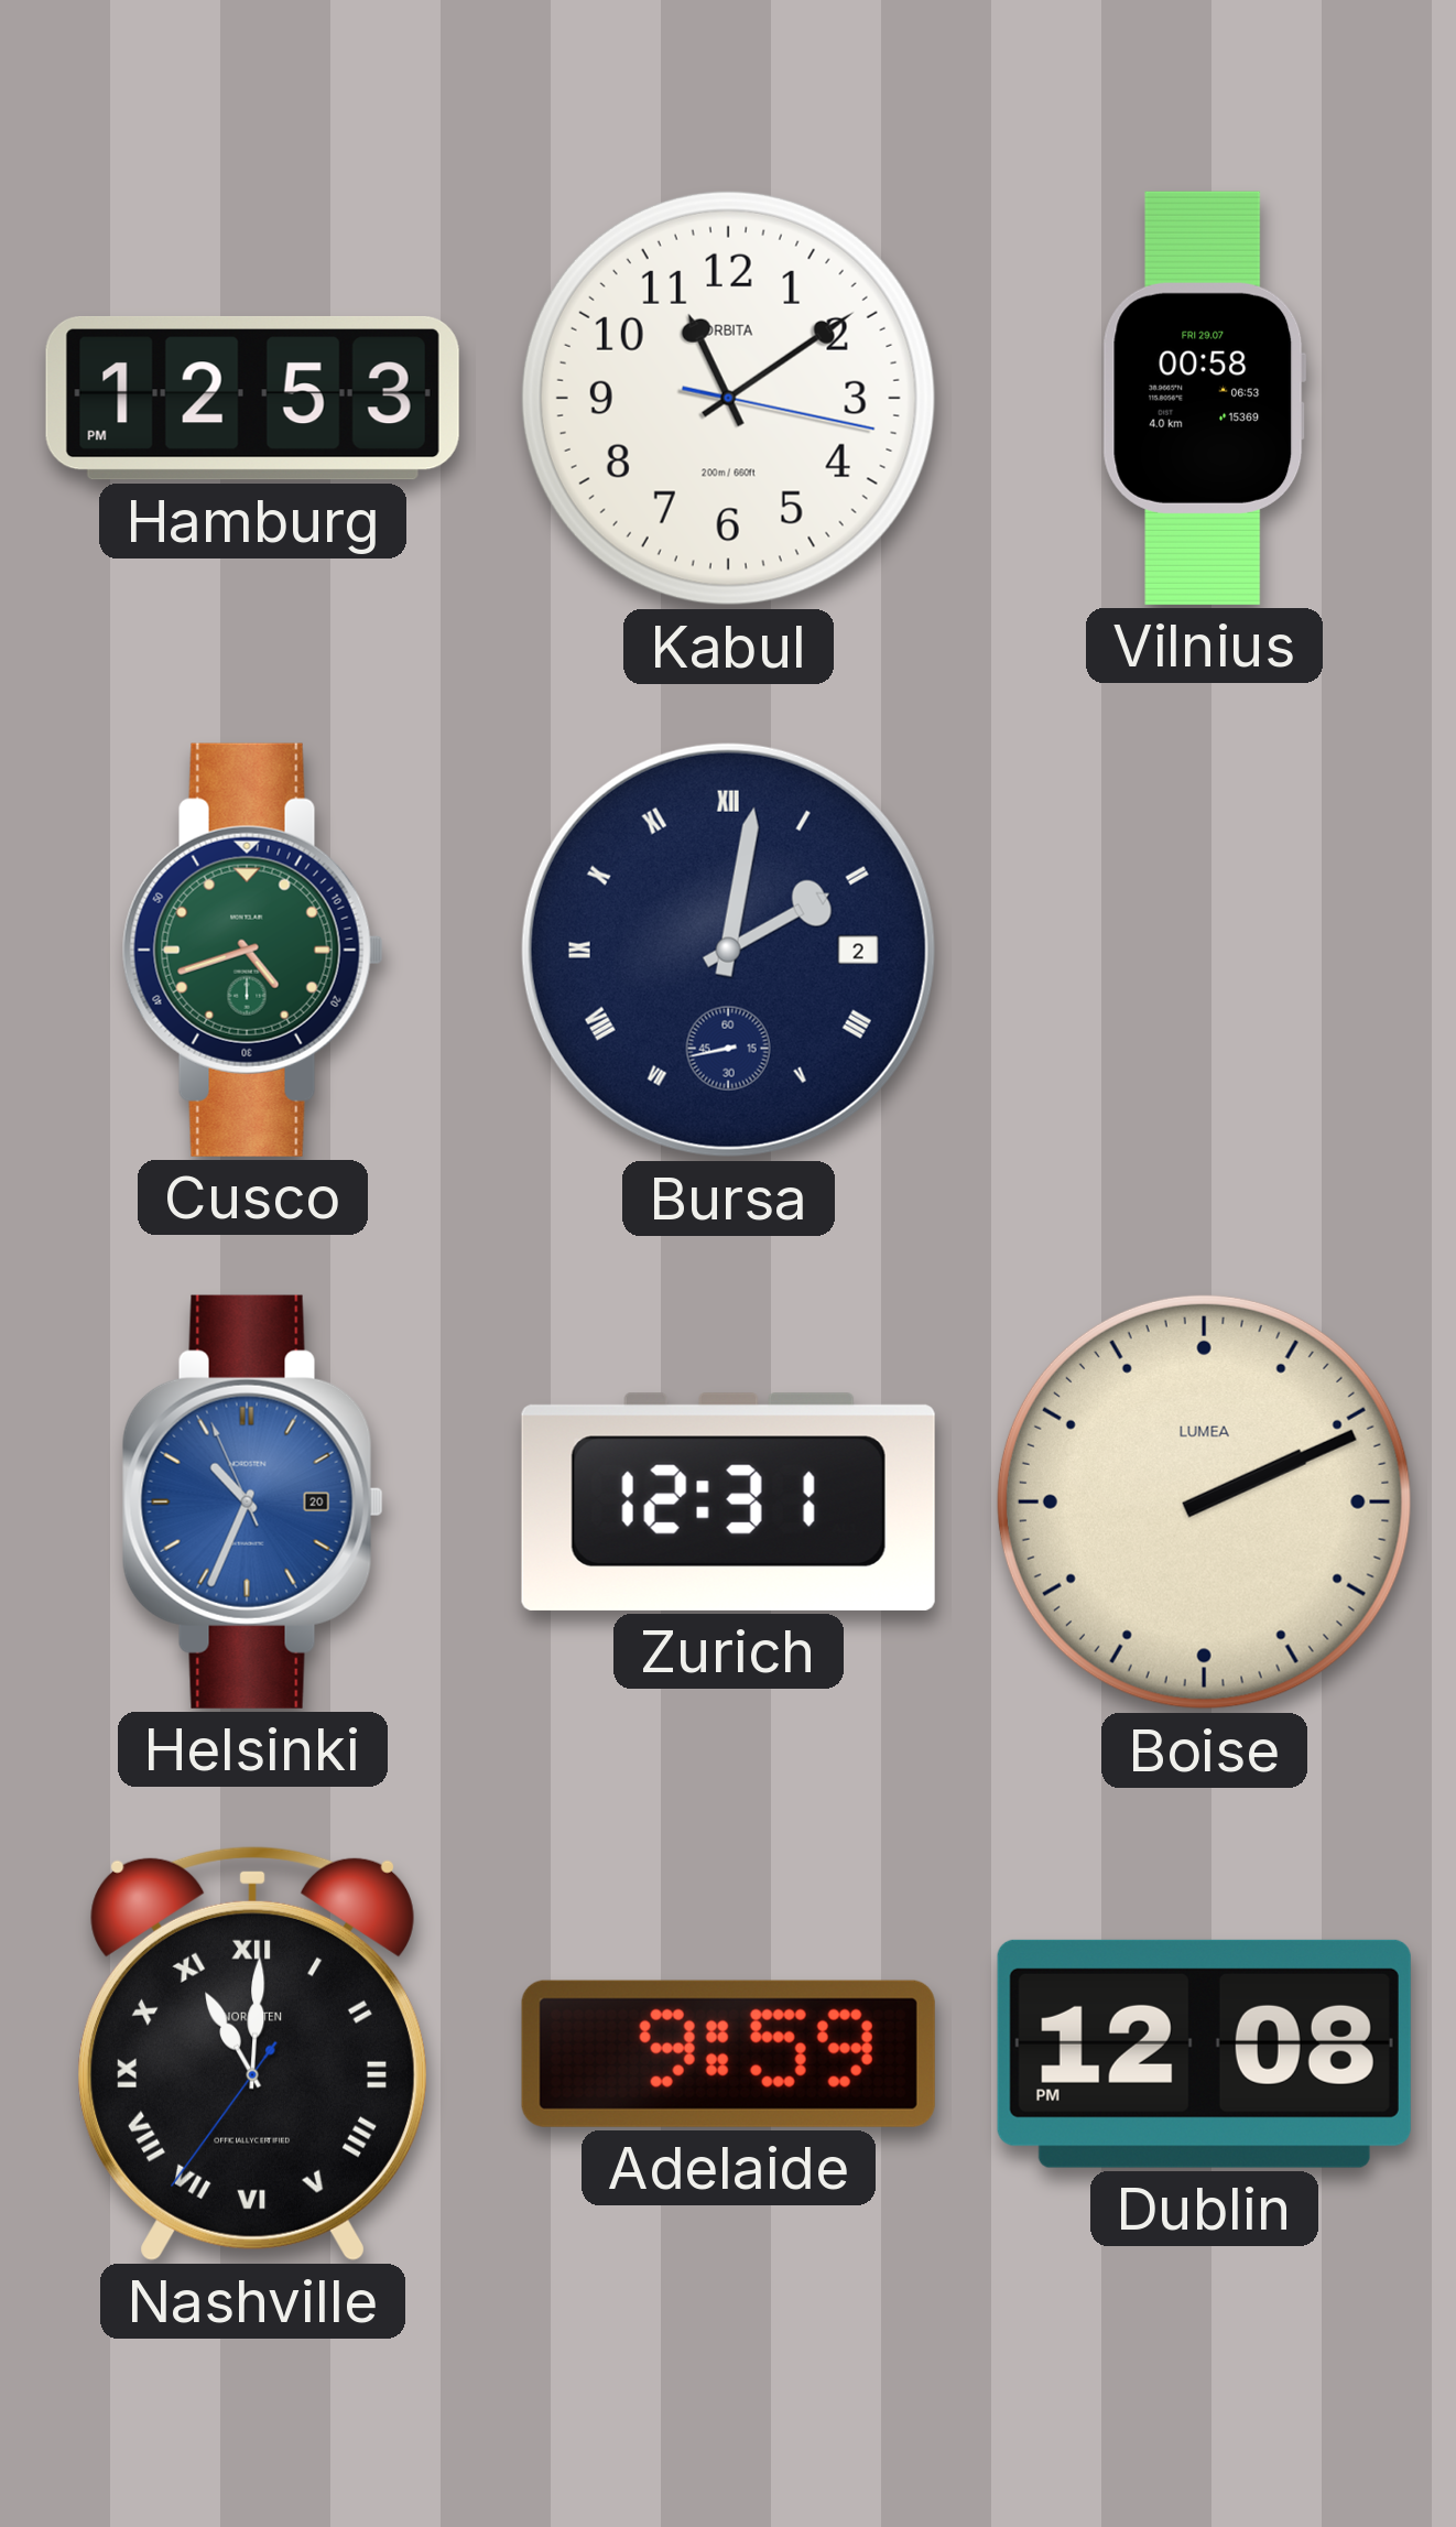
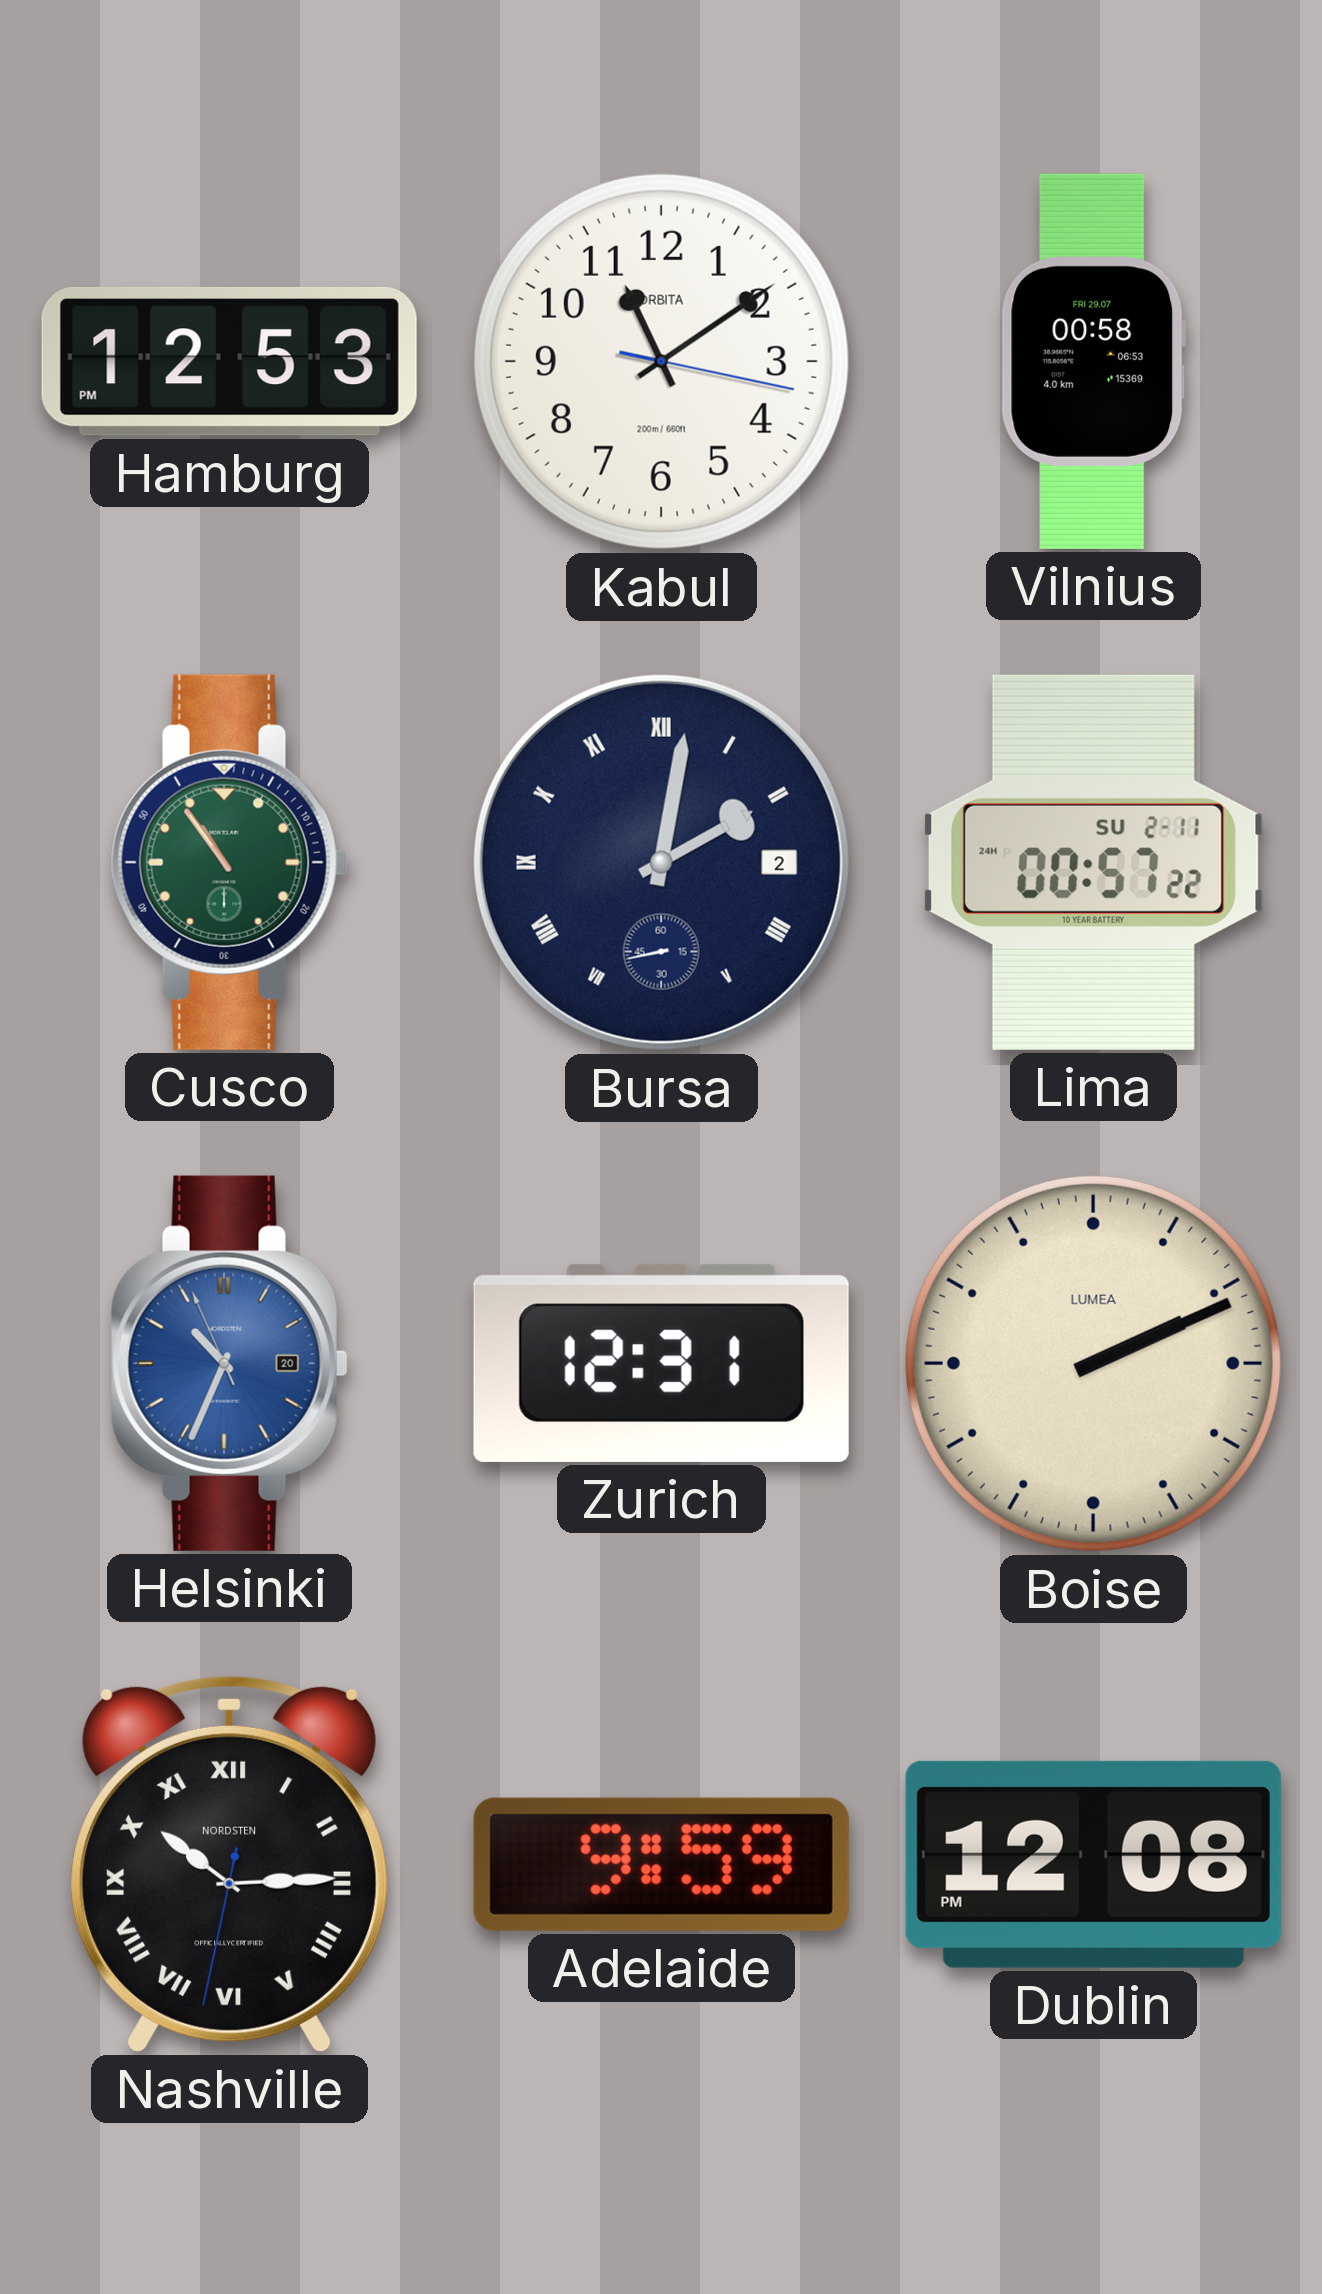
Cusco: 4:42 -> 10:54 (229, 862)
Lima: none -> 00:57 (1093, 862)
Nashville: 11:00 -> 10:14 (229, 1864)
